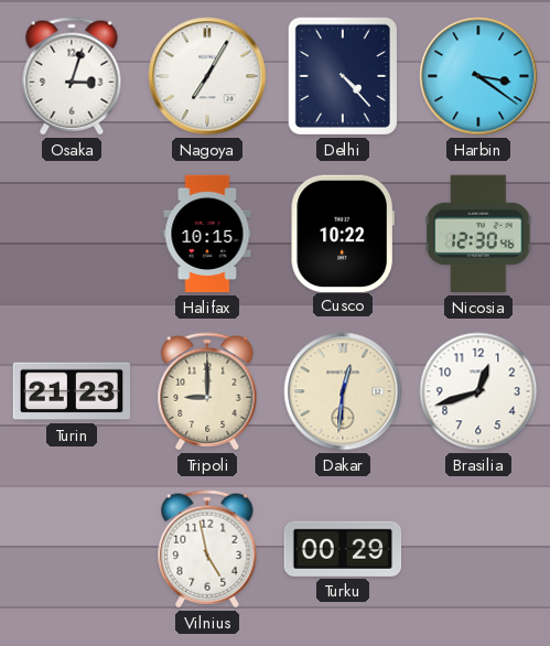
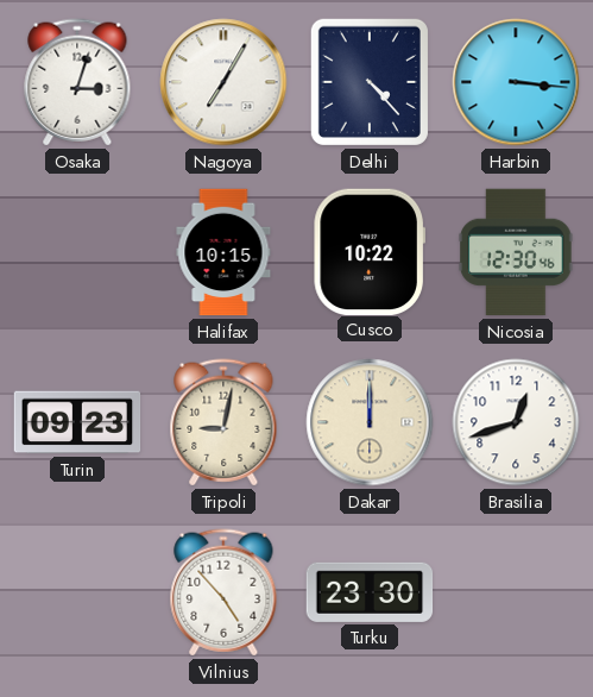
Harbin: 3:21 -> 3:16 (516, 82)
Turin: 21:23 -> 09:23 (77, 422)
Tripoli: 9:00 -> 9:02 (223, 422)
Dakar: 12:31 -> 12:00 (370, 422)
Vilnius: 4:58 -> 4:53 (223, 592)
Turku: 00:29 -> 23:30 (370, 592)
